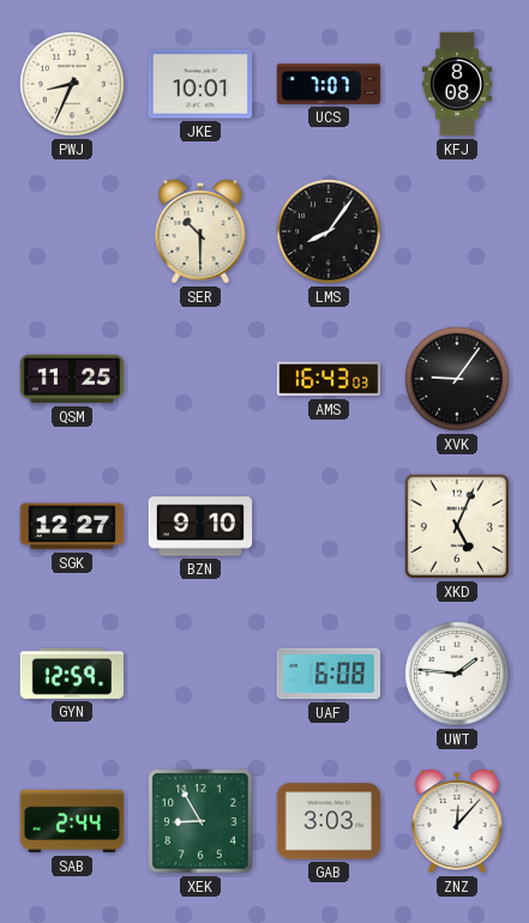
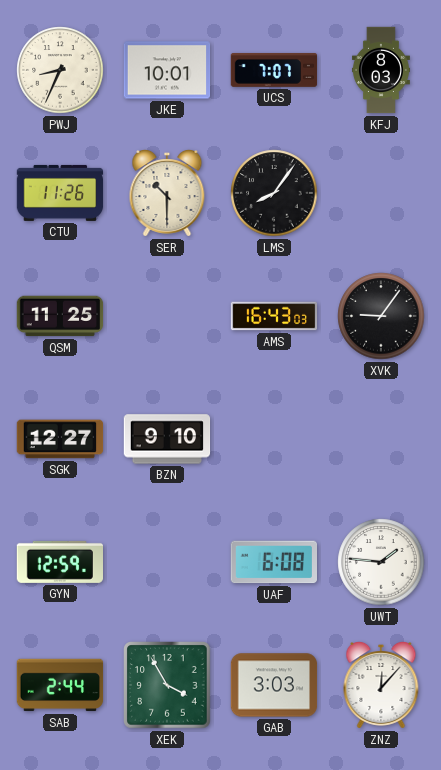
KFJ: 8:08 -> 8:03 (381, 70)
CTU: none -> 11:26 (60, 193)
XKD: 5:04 -> none (457, 526)
XEK: 8:55 -> 3:55 (167, 685)
